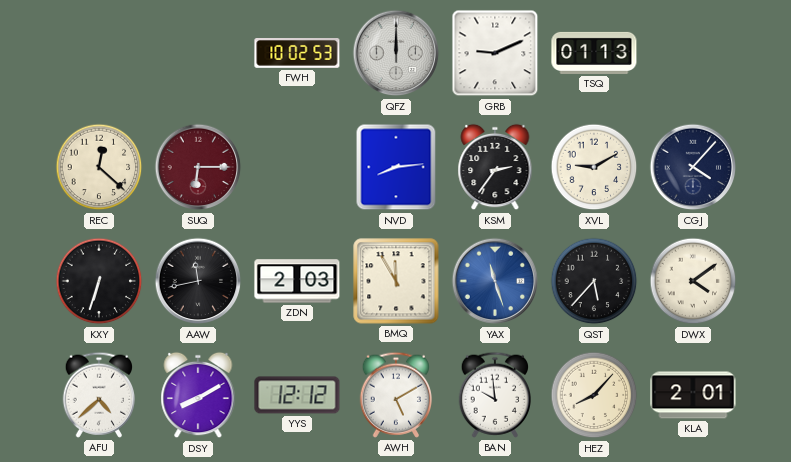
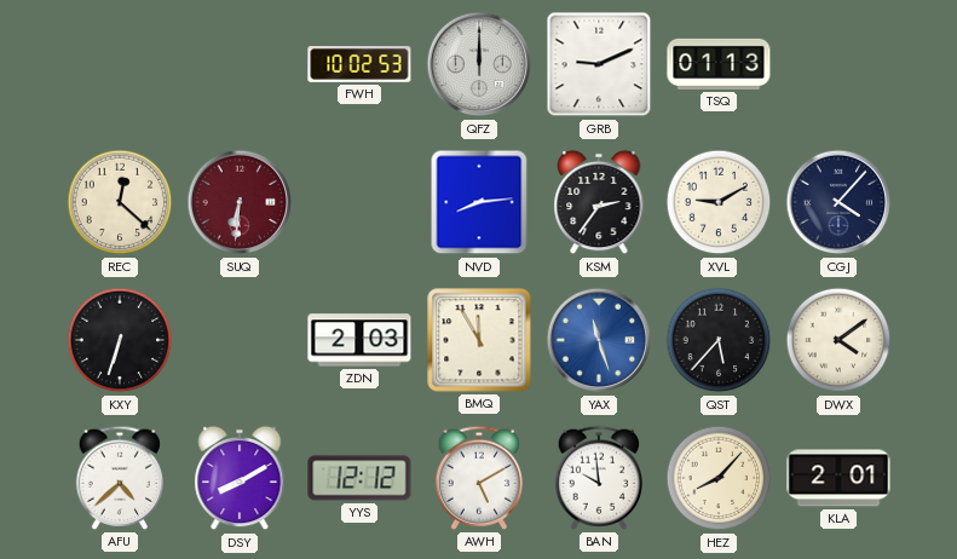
SUQ: 6:15 -> 6:31 (240, 202)
AAW: 11:43 -> none (198, 281)
